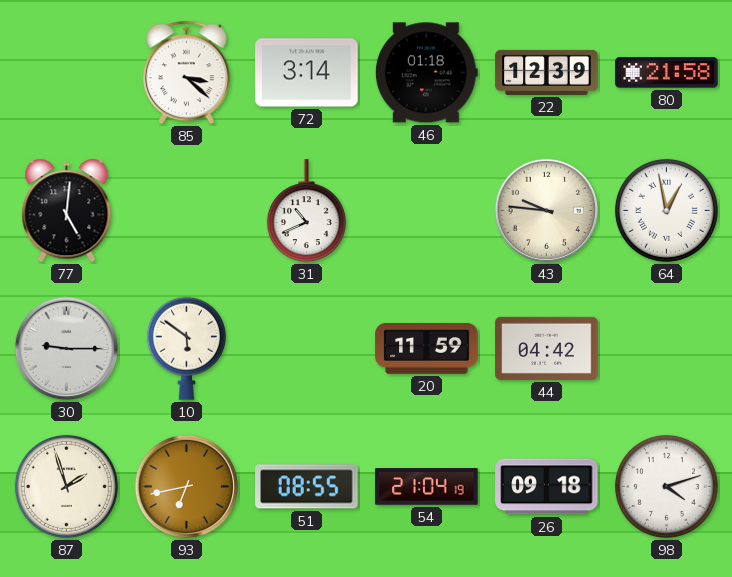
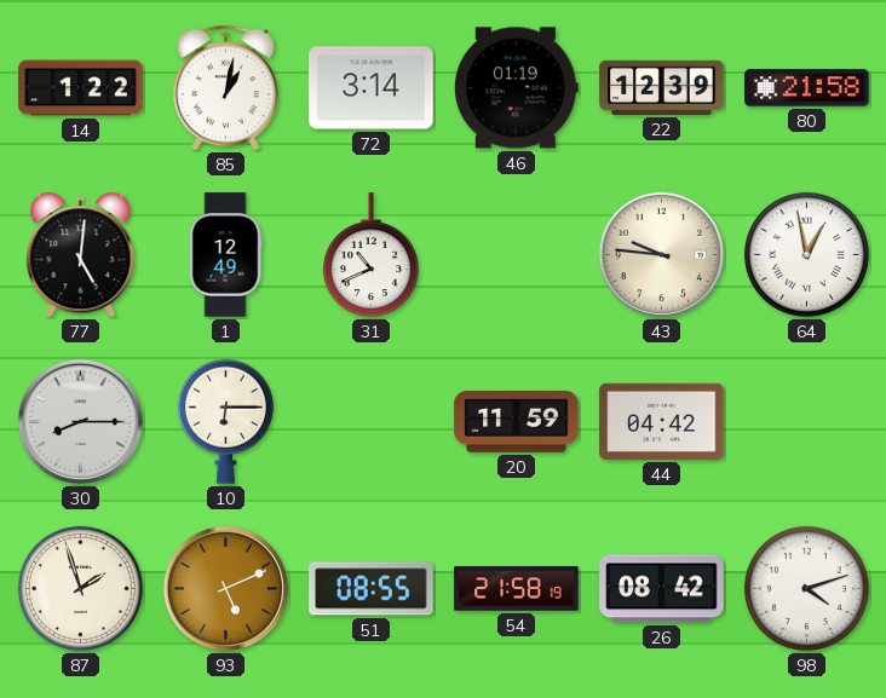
14: none -> 1:22 (81, 88)
85: 3:22 -> 1:02 (226, 88)
46: 01:18 -> 01:19 (516, 88)
1: none -> 12:49 (225, 255)
30: 9:15 -> 8:15 (81, 422)
10: 5:51 -> 6:15 (225, 421)
93: 6:43 -> 5:11 (226, 589)
54: 21:04 -> 21:58 (517, 589)
26: 09:18 -> 08:42 (662, 589)
